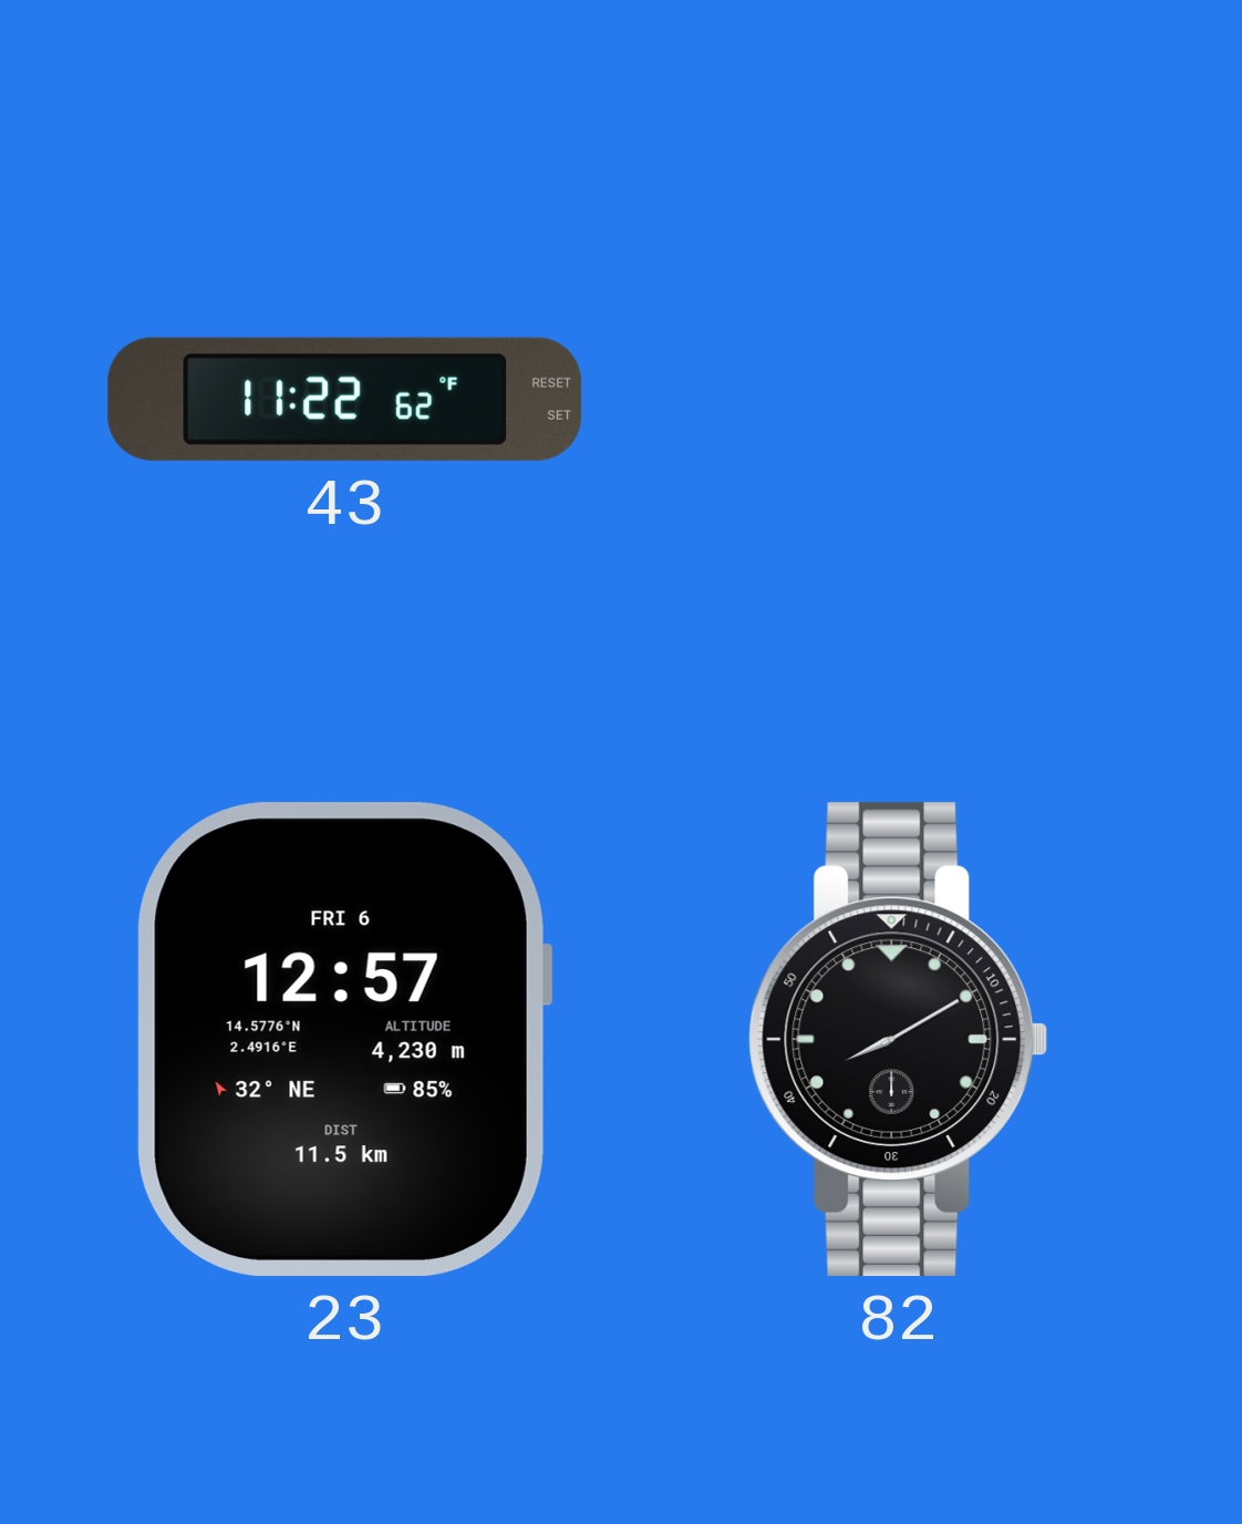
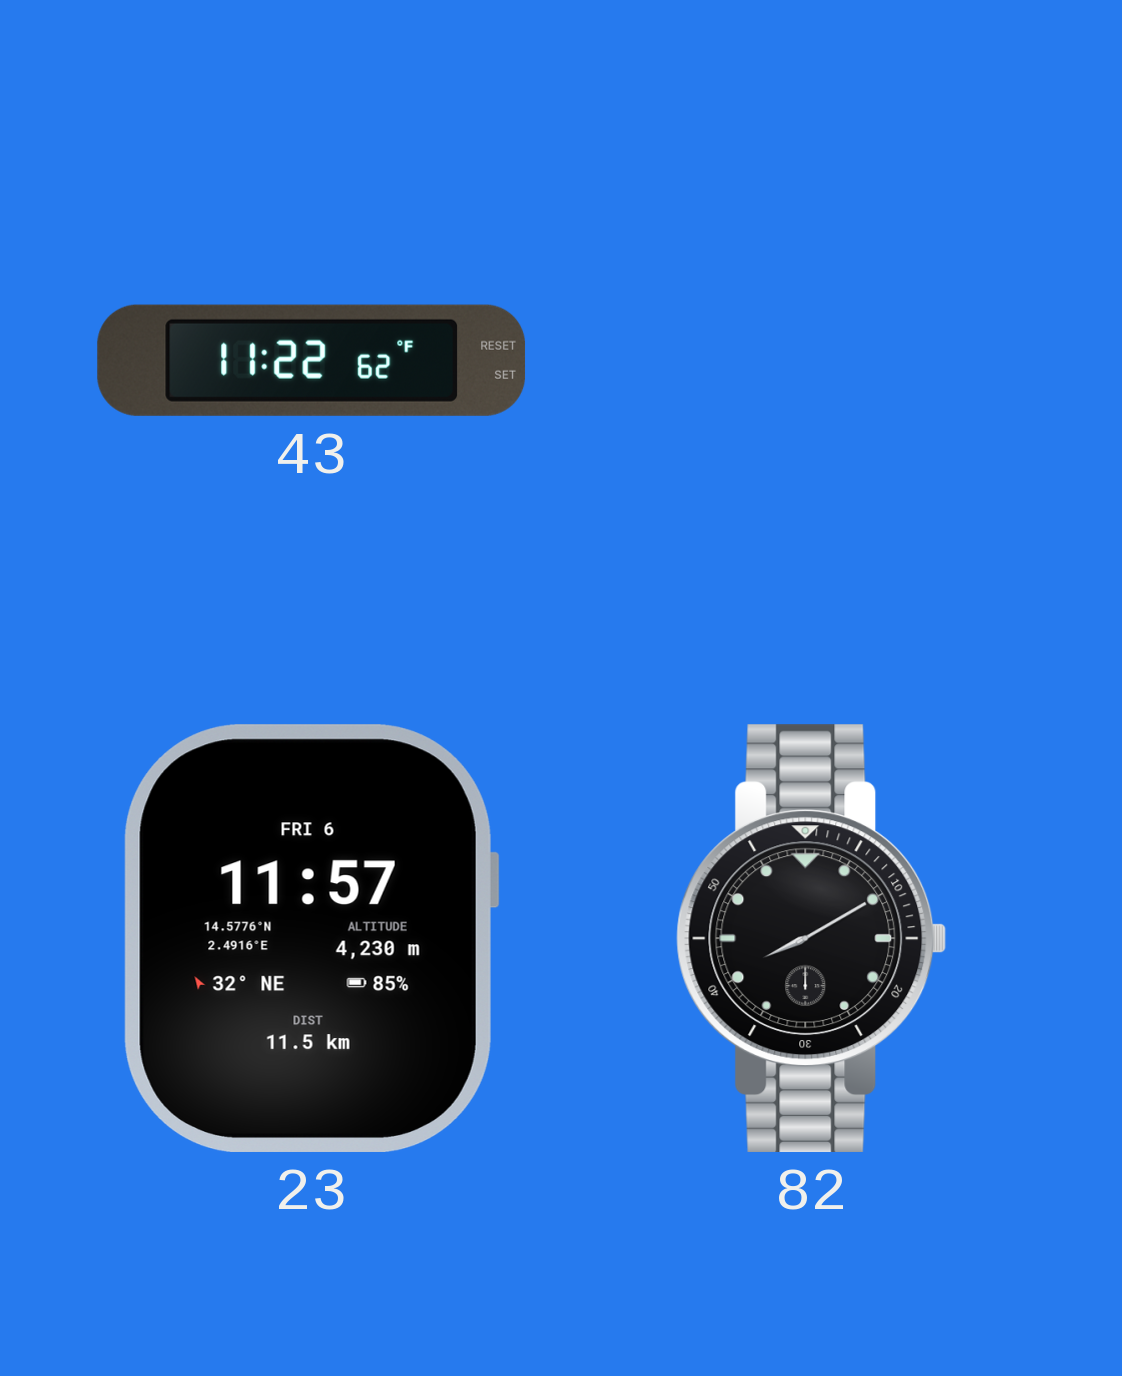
23: 12:57 -> 11:57 (311, 938)
